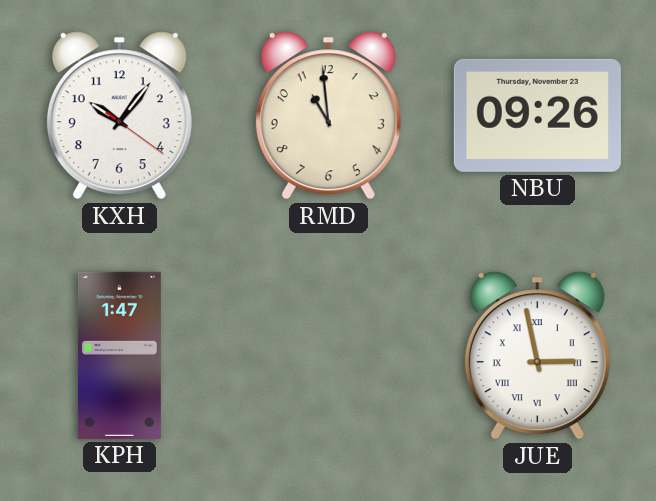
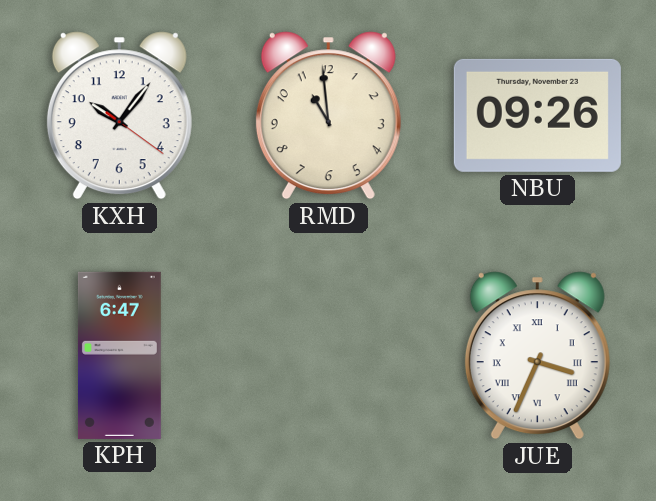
KPH: 1:47 -> 6:47 (119, 355)
JUE: 2:58 -> 3:34 (537, 356)
